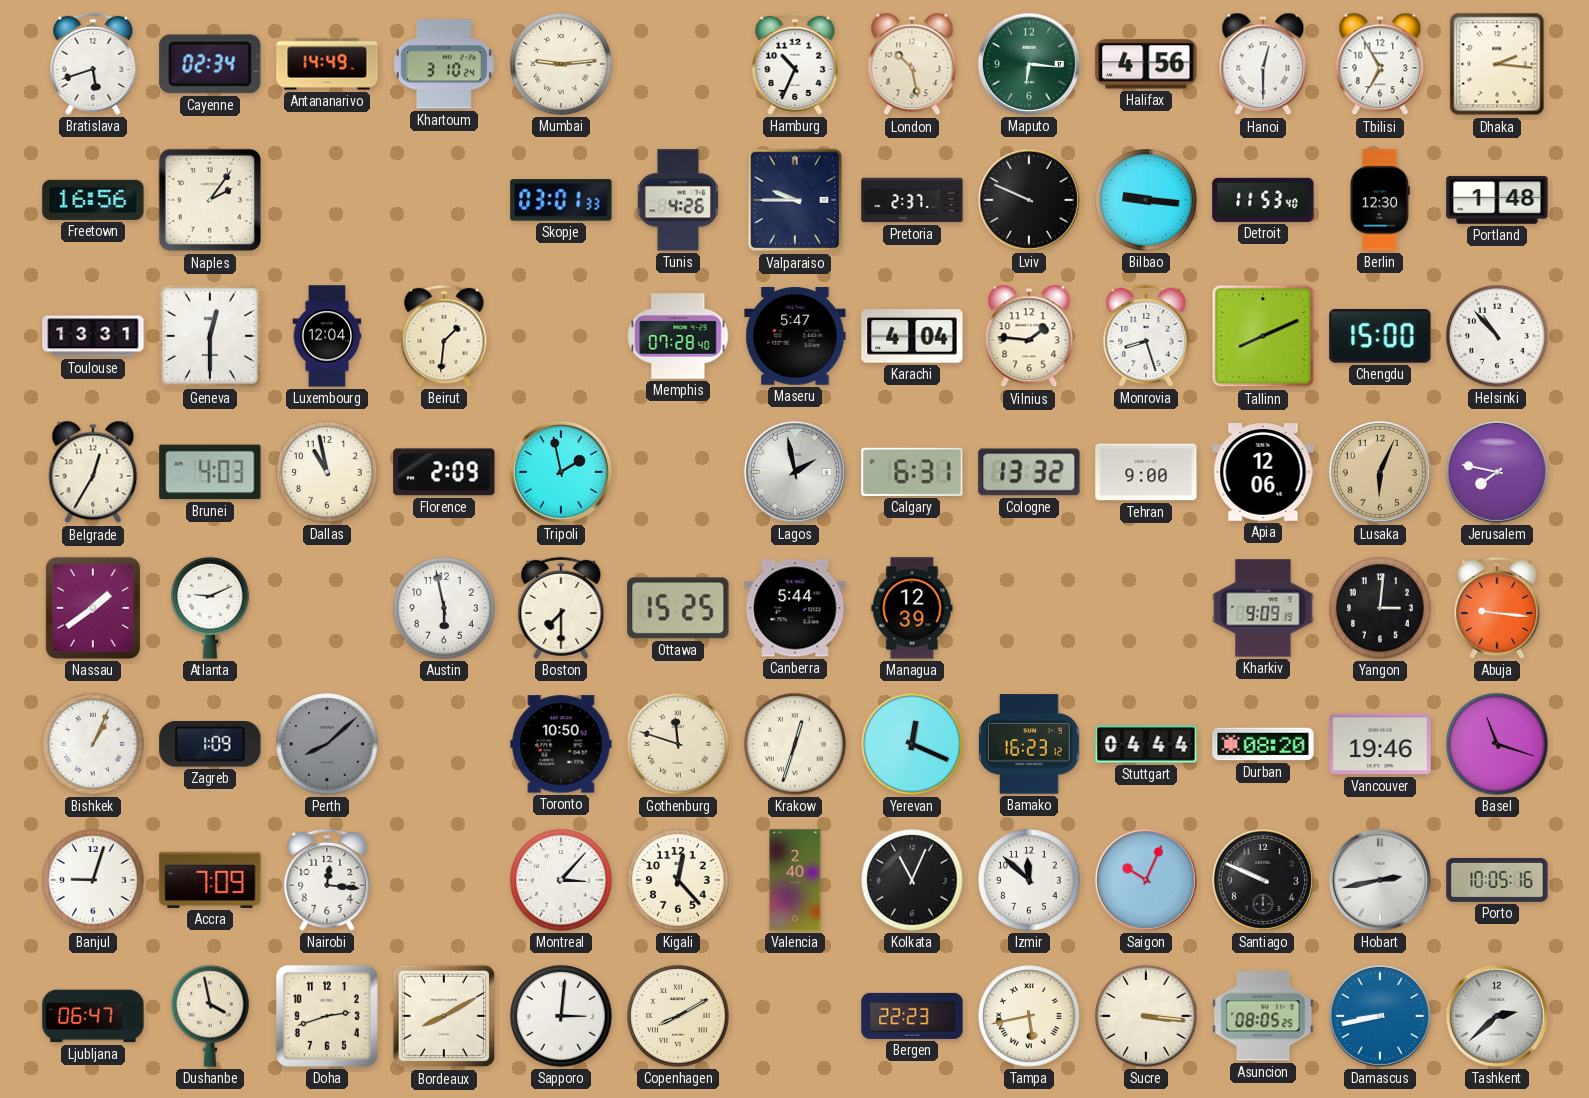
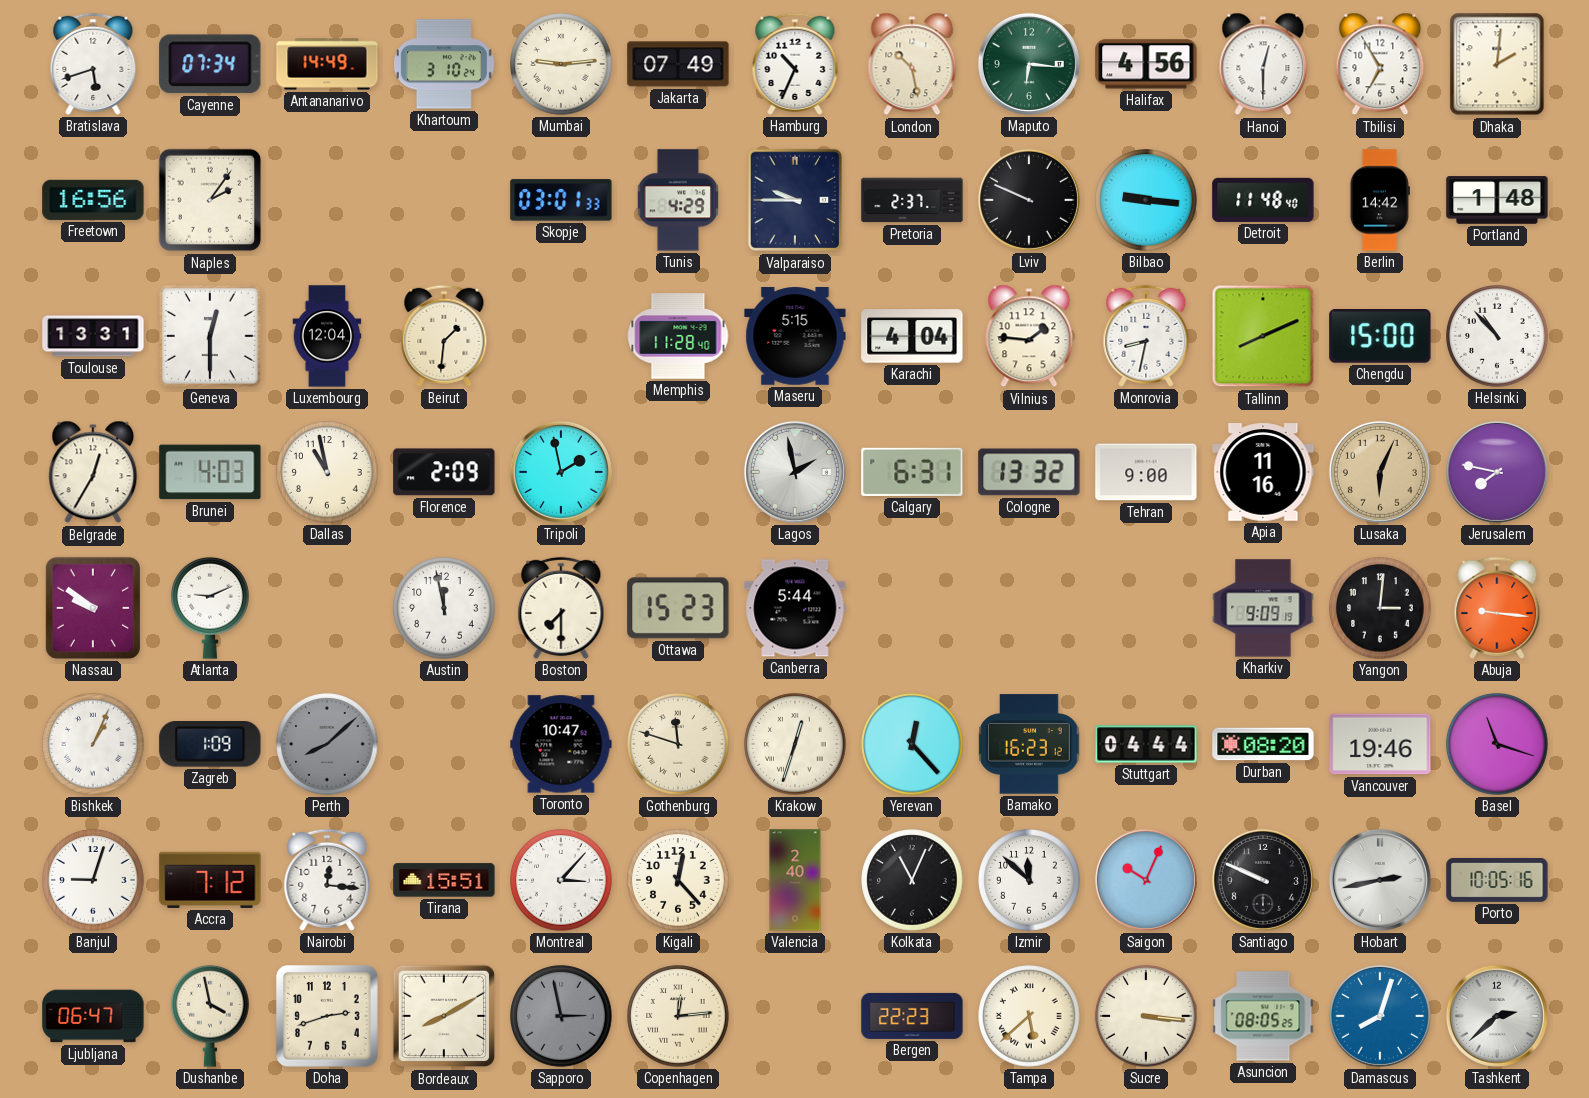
Cayenne: 02:34 -> 07:34 (210, 64)
Jakarta: none -> 07:49 (678, 64)
Dhaka: 2:16 -> 2:01 (1497, 64)
Tunis: 4:26 -> 4:29 (677, 200)
Detroit: 11:53 -> 11:48 (1263, 200)
Berlin: 12:30 -> 14:42 (1380, 200)
Memphis: 07:28 -> 11:28 (678, 336)
Maseru: 5:47 -> 5:15 (795, 336)
Monrovia: 8:27 -> 8:32 (1146, 336)
Apia: 12:06 -> 11:16 (1263, 472)
Nassau: 1:39 -> 9:51 (93, 608)
Austin: 5:58 -> 11:58 (444, 608)
Ottawa: 15:25 -> 15:23 (678, 608)
Managua: 12:39 -> none (912, 608)
Toronto: 10:50 -> 10:47 (561, 744)
Yerevan: 12:19 -> 12:23 (912, 744)
Accra: 7:09 -> 7:12 (210, 880)
Tirana: none -> 15:51 (444, 880)
Sapporo: 3:01 -> 2:58 (561, 1016)
Sapporo dial: white -> grey (561, 1016)
Copenhagen: 8:10 -> 12:14 (678, 1016)
Tampa: 5:43 -> 5:38 (1029, 1016)
Damascus: 8:43 -> 8:03 (1380, 1016)
